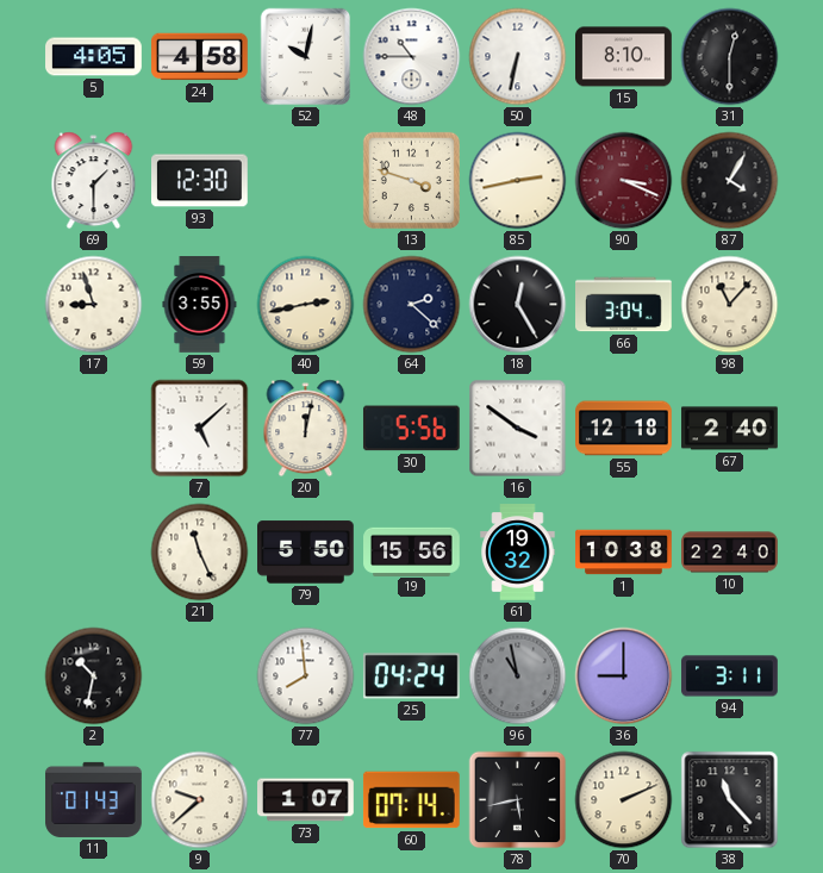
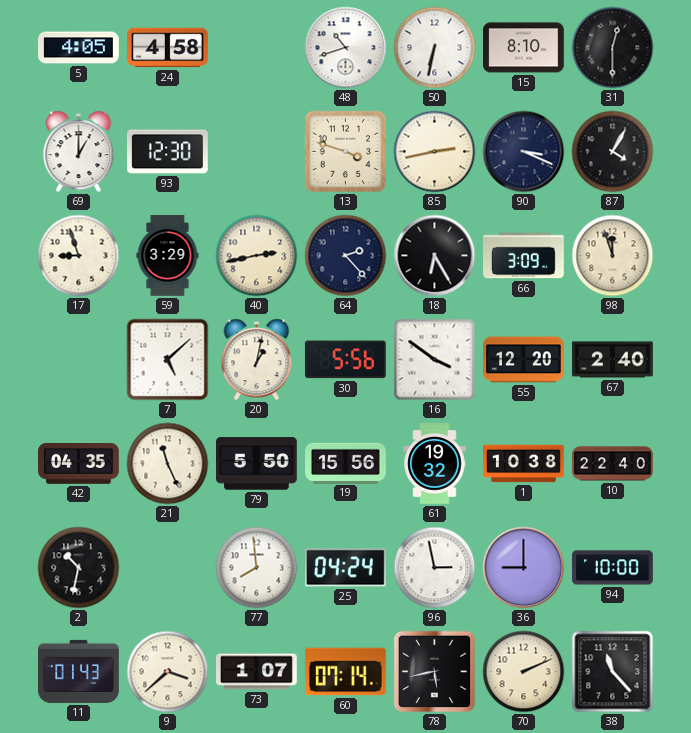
52: 10:02 -> none (306, 57)
48: 10:45 -> 10:42 (346, 48)
69: 1:30 -> 1:00 (79, 152)
90 dial: burgundy -> navy (524, 152)
59: 3:55 -> 3:29 (168, 256)
64: 2:22 -> 2:23 (346, 256)
18: 12:25 -> 6:25 (435, 256)
66: 3:04 -> 3:09 (524, 256)
98: 11:07 -> 11:57 (613, 256)
20: 12:02 -> 1:02 (257, 360)
55: 12:18 -> 12:20 (524, 360)
42: none -> 04:35 (79, 464)
96: 10:58 -> 2:58 (435, 568)
96 dial: grey -> white (435, 568)
94: 3:11 -> 10:00 (613, 568)
9: 9:38 -> 3:38 (168, 672)
